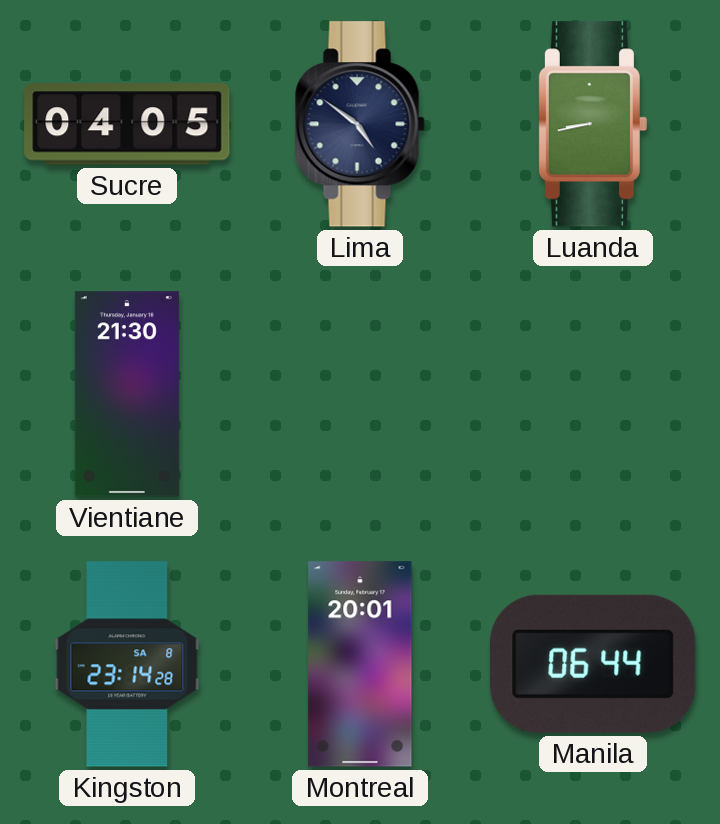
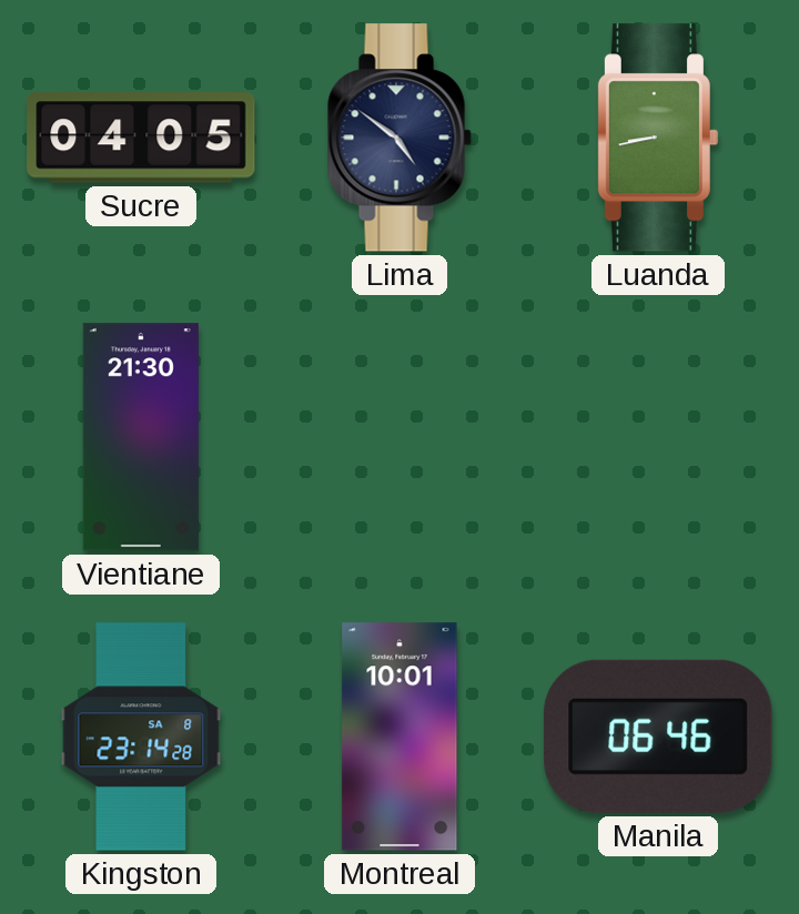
Montreal: 20:01 -> 10:01 (399, 737)
Manila: 06:44 -> 06:46 (658, 737)
